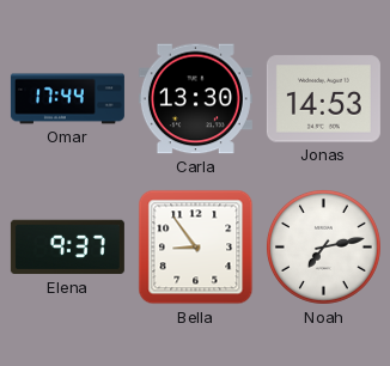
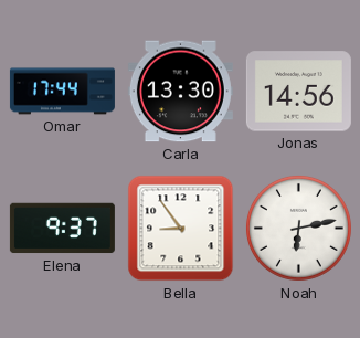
Jonas: 14:53 -> 14:56 (298, 92)
Noah: 7:13 -> 6:13 (298, 228)
